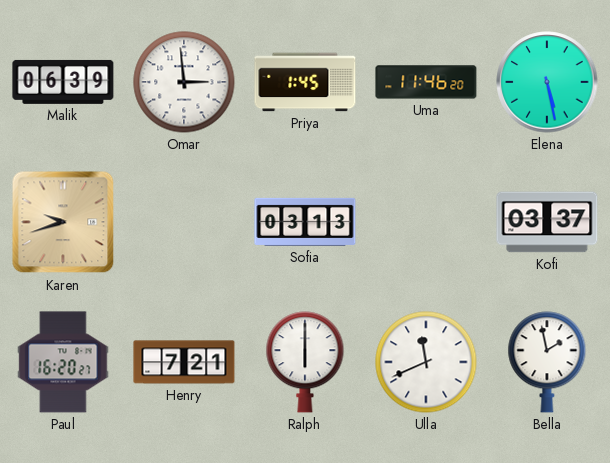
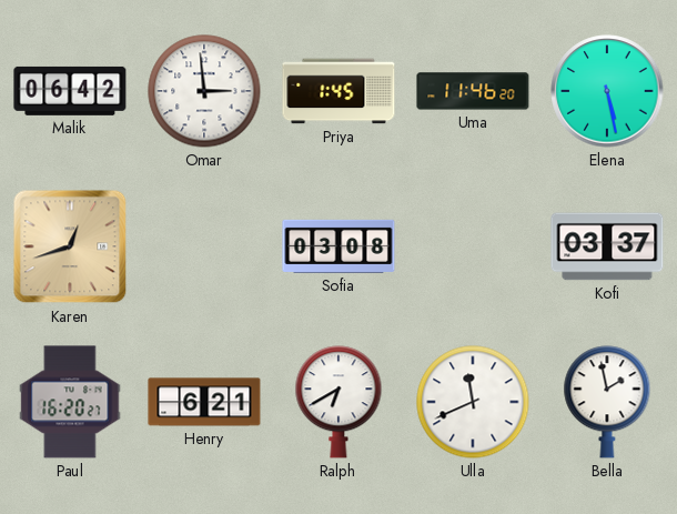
Malik: 06:39 -> 06:42 (70, 91)
Karen: 9:42 -> 12:42 (70, 246)
Sofia: 03:13 -> 03:08 (338, 246)
Henry: 7:21 -> 6:21 (204, 402)
Ralph: 6:00 -> 6:40 (338, 402)
